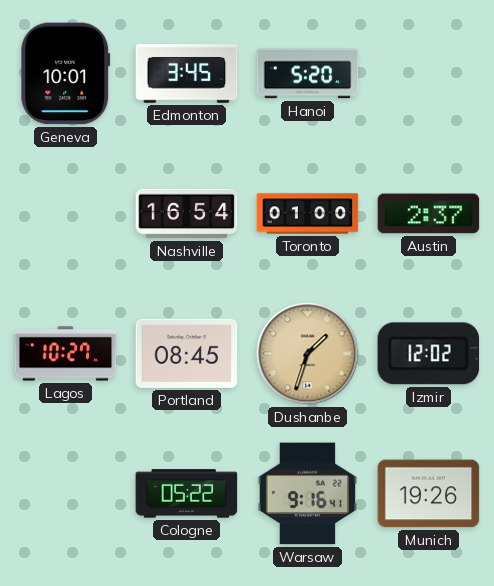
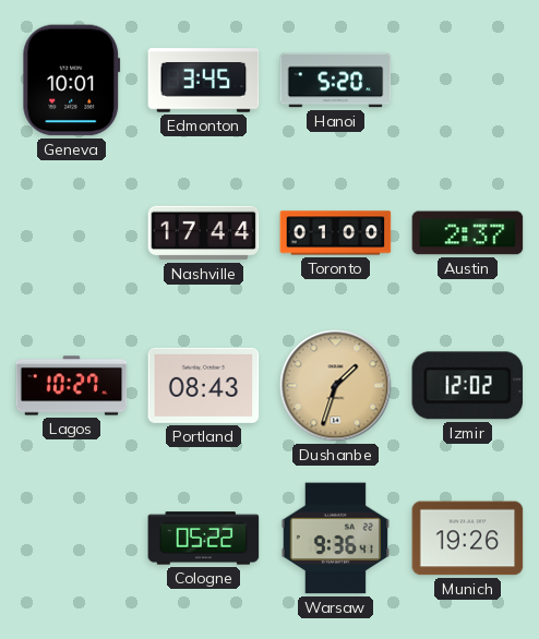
Nashville: 16:54 -> 17:44 (204, 233)
Portland: 08:45 -> 08:43 (204, 385)
Warsaw: 9:16 -> 9:36 (336, 539)
